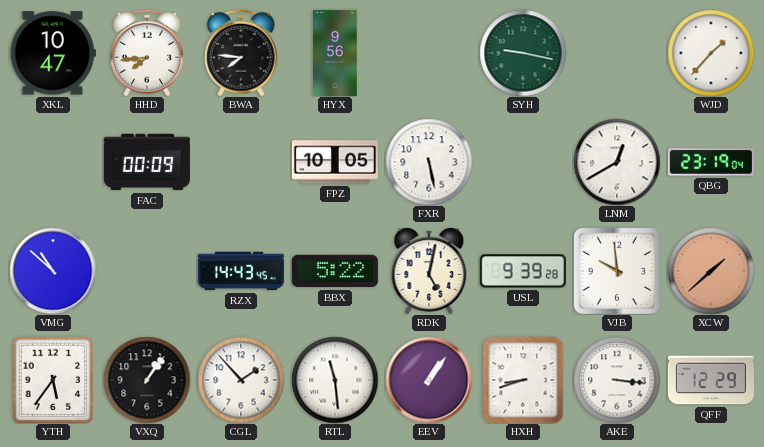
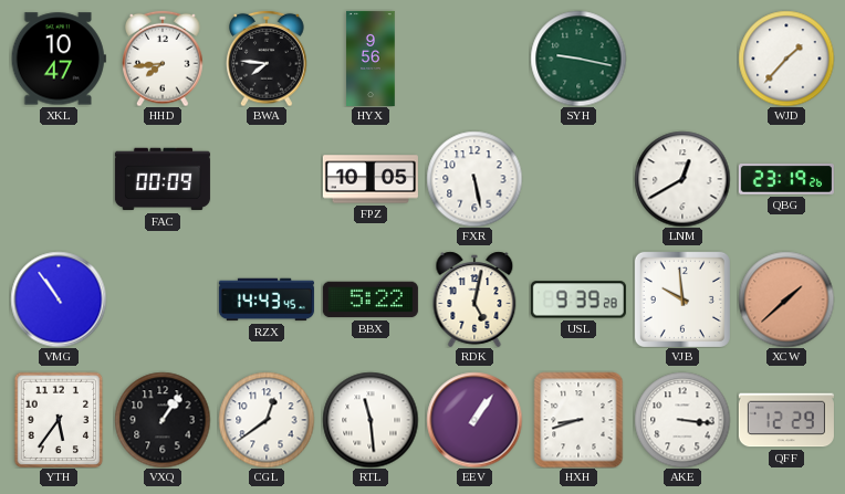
QBG: 23:19:04 -> 23:19:26 (786, 179)
VMG: 10:52 -> 10:54 (59, 299)
CGL: 1:53 -> 12:39 (267, 420)
